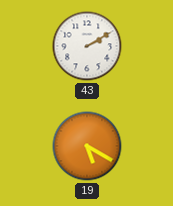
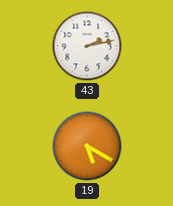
43: 2:10 -> 2:13 (87, 46)
